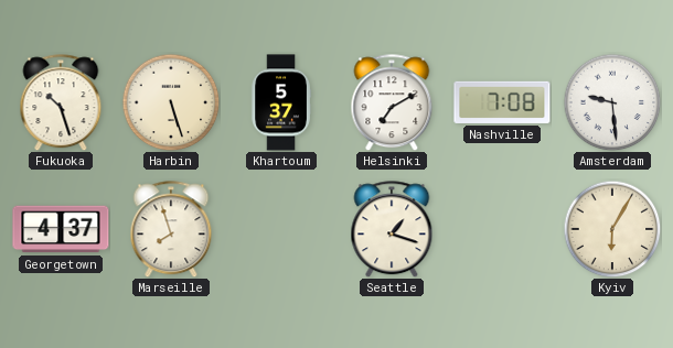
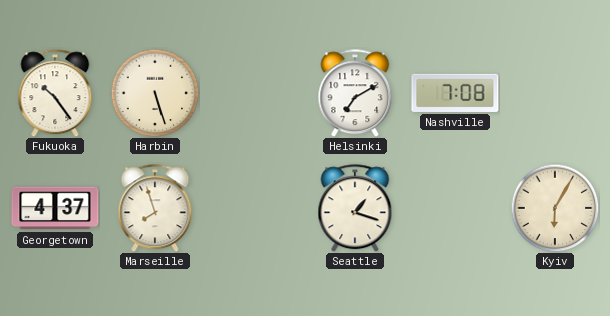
Fukuoka: 10:27 -> 10:24 (55, 93)
Khartoum: 5:37 -> none (281, 102)
Amsterdam: 9:29 -> none (612, 102)
